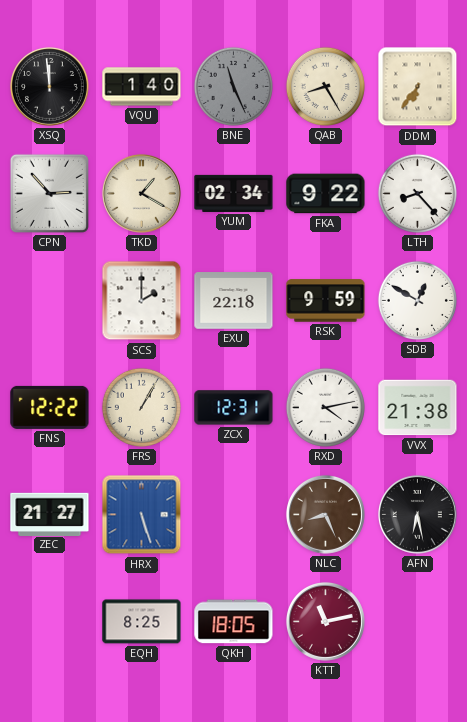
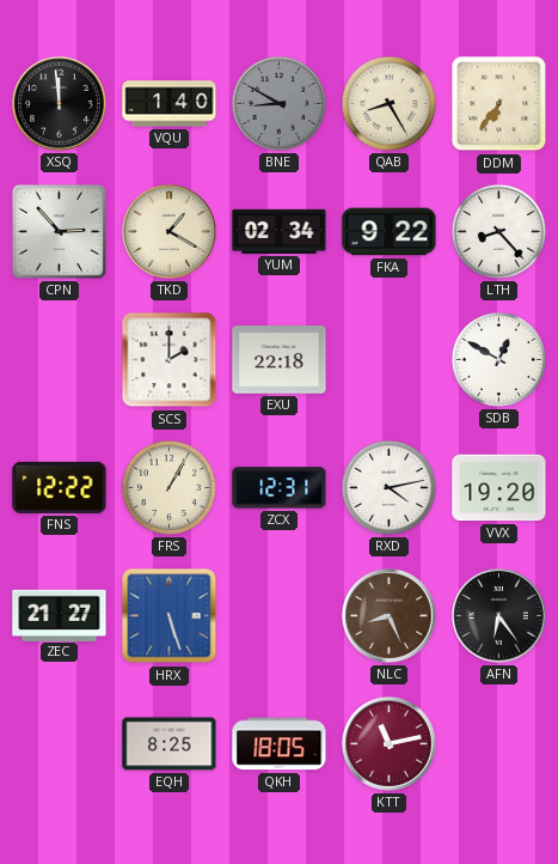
BNE: 11:26 -> 8:50 (278, 103)
RSK: 9:59 -> none (326, 301)
VVX: 21:38 -> 19:20 (499, 488)
AFN: 6:28 -> 6:24 (498, 615)
